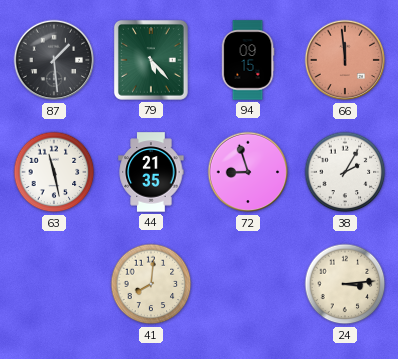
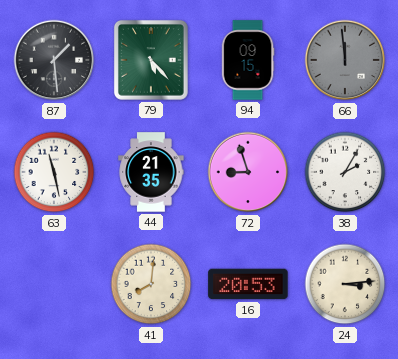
66 dial: salmon -> grey (345, 60)
16: none -> 20:53 (248, 284)
